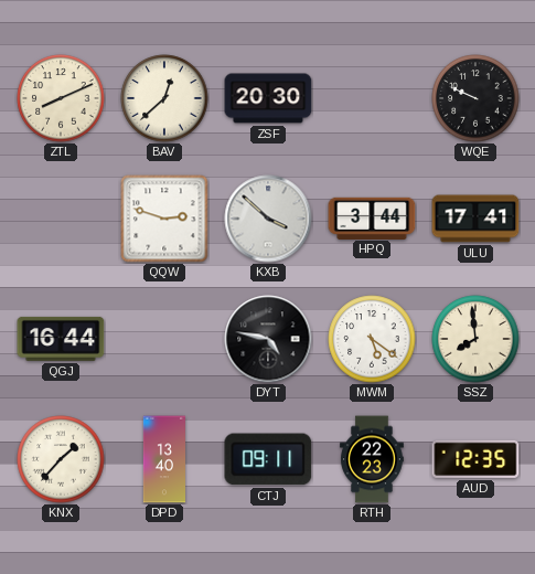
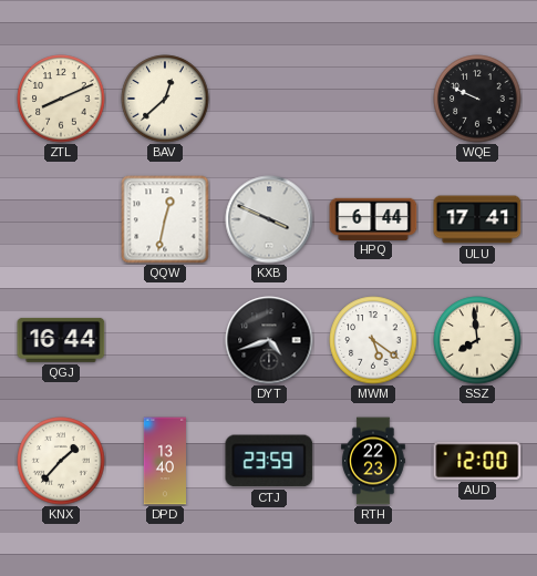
ZSF: 20:30 -> none (268, 98)
QQW: 2:48 -> 12:32 (165, 219)
KXB: 3:52 -> 3:49 (269, 219)
HPQ: 3:44 -> 6:44 (373, 218)
DYT: 4:47 -> 4:42 (269, 340)
CTJ: 09:11 -> 23:59 (269, 461)
AUD: 12:35 -> 12:00 (477, 461)
